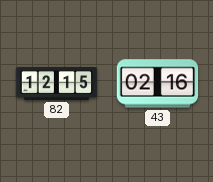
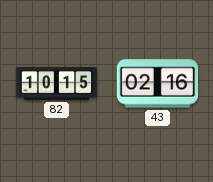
82: 12:15 -> 10:15 (57, 83)
